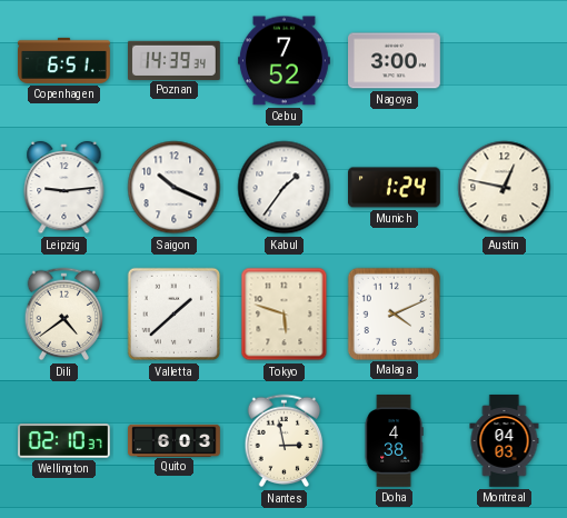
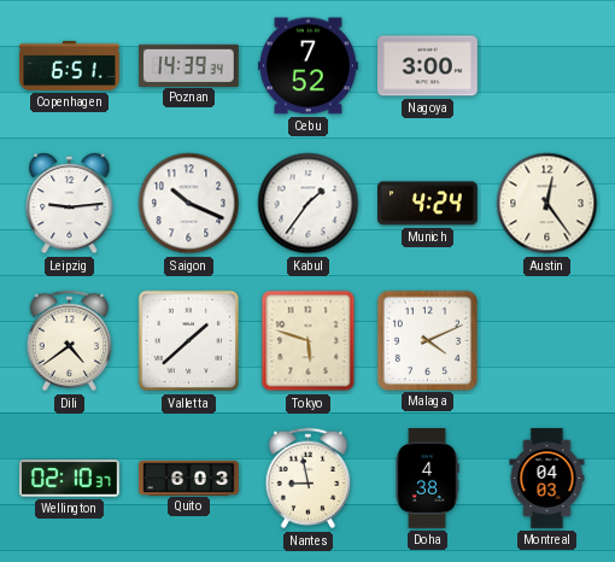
Munich: 1:24 -> 4:24 (428, 204)
Austin: 12:47 -> 12:24 (547, 204)
Nantes: 2:58 -> 8:58 (309, 479)
